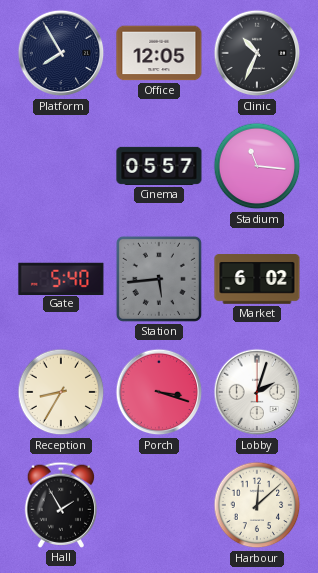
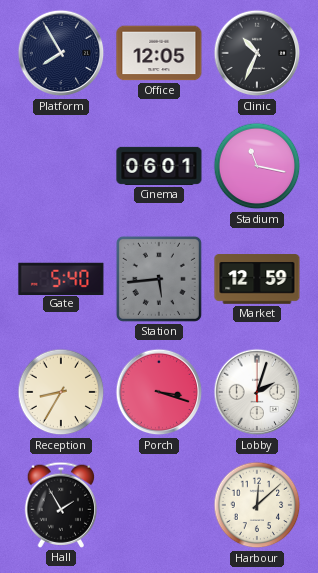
Cinema: 05:57 -> 06:01 (159, 166)
Stadium: 11:16 -> 11:17 (257, 166)
Market: 6:02 -> 12:59 (257, 279)
